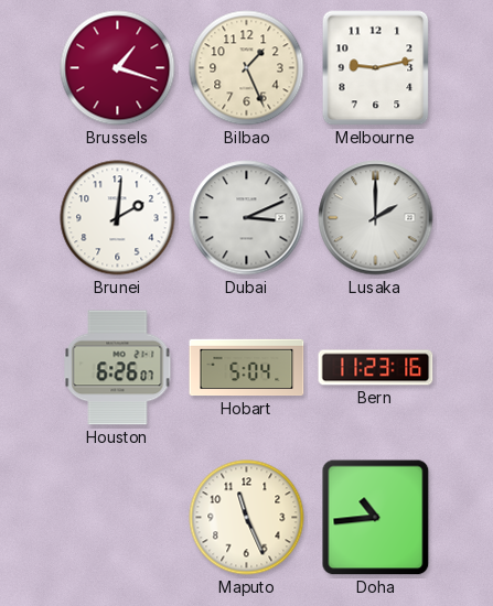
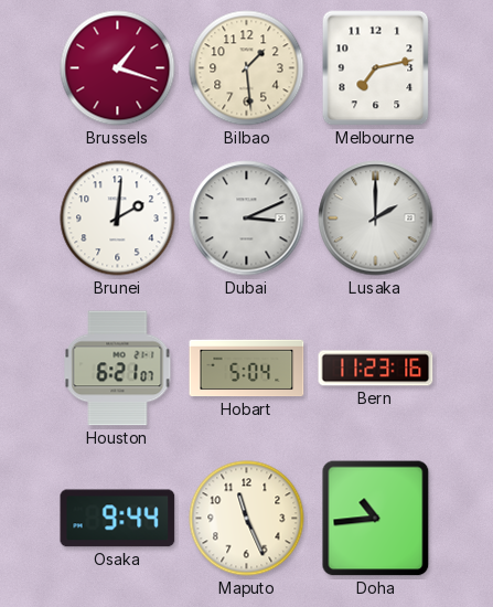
Bilbao: 1:26 -> 1:29 (247, 68)
Melbourne: 9:13 -> 7:13 (376, 68)
Houston: 6:26 -> 6:21 (118, 369)
Osaka: none -> 9:44 (118, 519)
